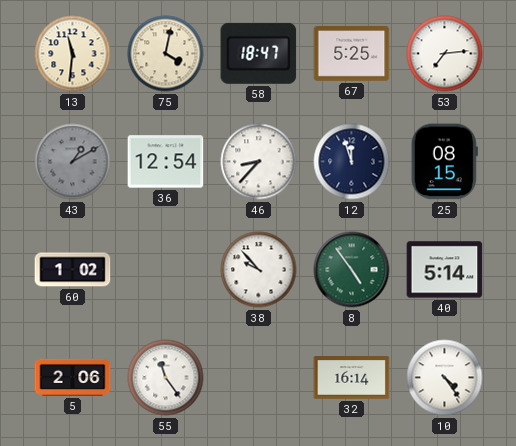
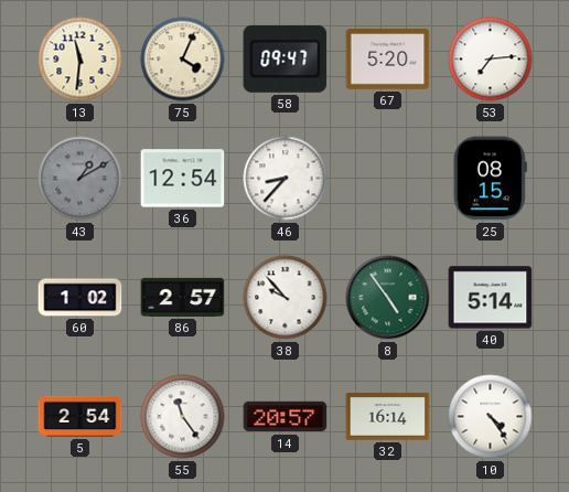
75: 4:02 -> 4:04 (183, 60)
58: 18:47 -> 09:47 (286, 58)
67: 5:25 -> 5:20 (388, 60)
12: 11:57 -> none (352, 162)
86: none -> 2:57 (183, 297)
5: 2:06 -> 2:54 (80, 416)
14: none -> 20:57 (286, 417)
